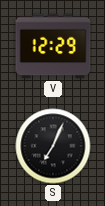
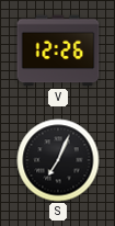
V: 12:29 -> 12:26 (58, 50)
